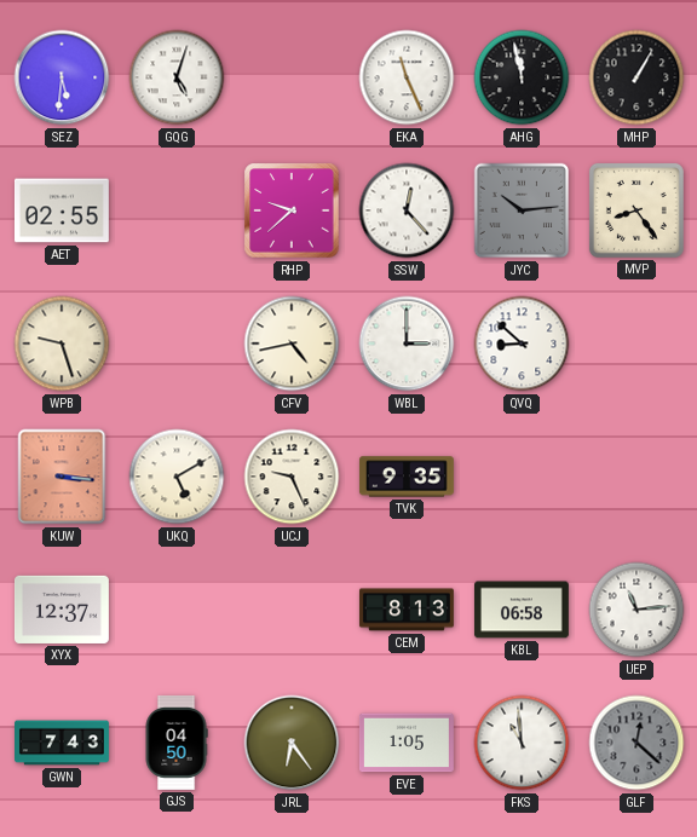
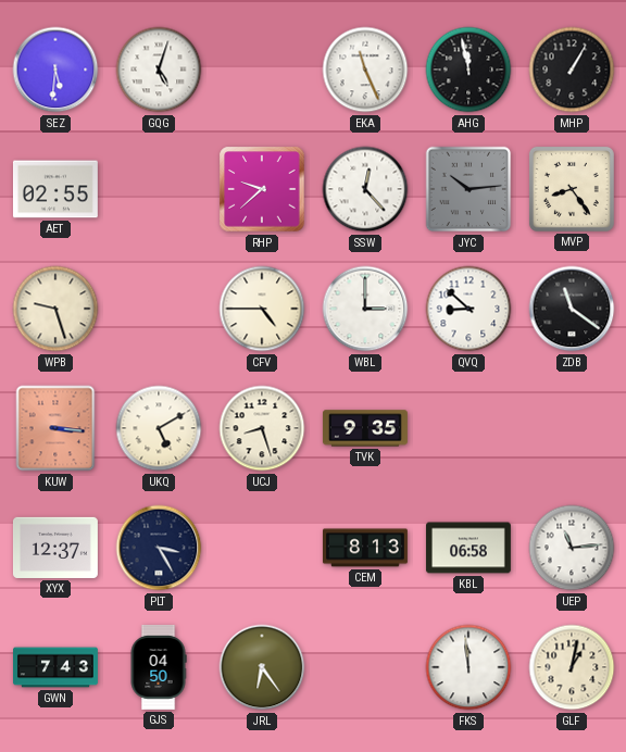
CFV: 4:43 -> 4:45 (262, 309)
ZDB: none -> 11:21 (572, 309)
UCJ: 9:26 -> 8:27 (262, 428)
PLT: none -> 3:25 (159, 548)
EVE: 1:05 -> none (407, 743)
FKS: 10:59 -> 11:59 (468, 667)
GLF: 12:22 -> 1:02 (572, 667)
GLF dial: grey -> cream (572, 667)
